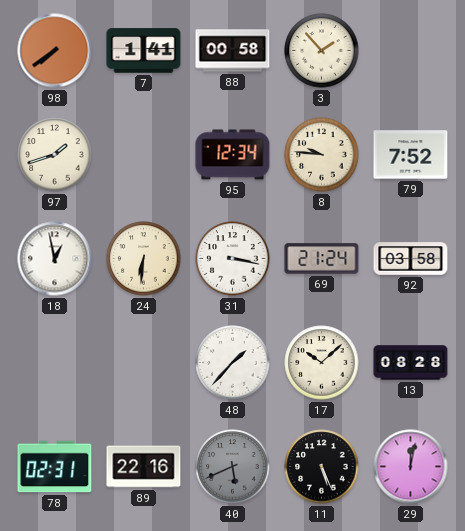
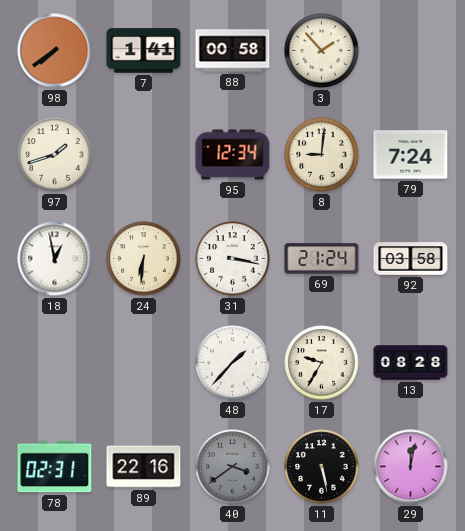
8: 9:46 -> 9:01 (322, 155)
79: 7:52 -> 7:24 (411, 155)
17: 10:08 -> 9:35 (322, 363)
40: 5:41 -> 3:39 (233, 467)
11: 5:26 -> 5:28 (322, 467)
